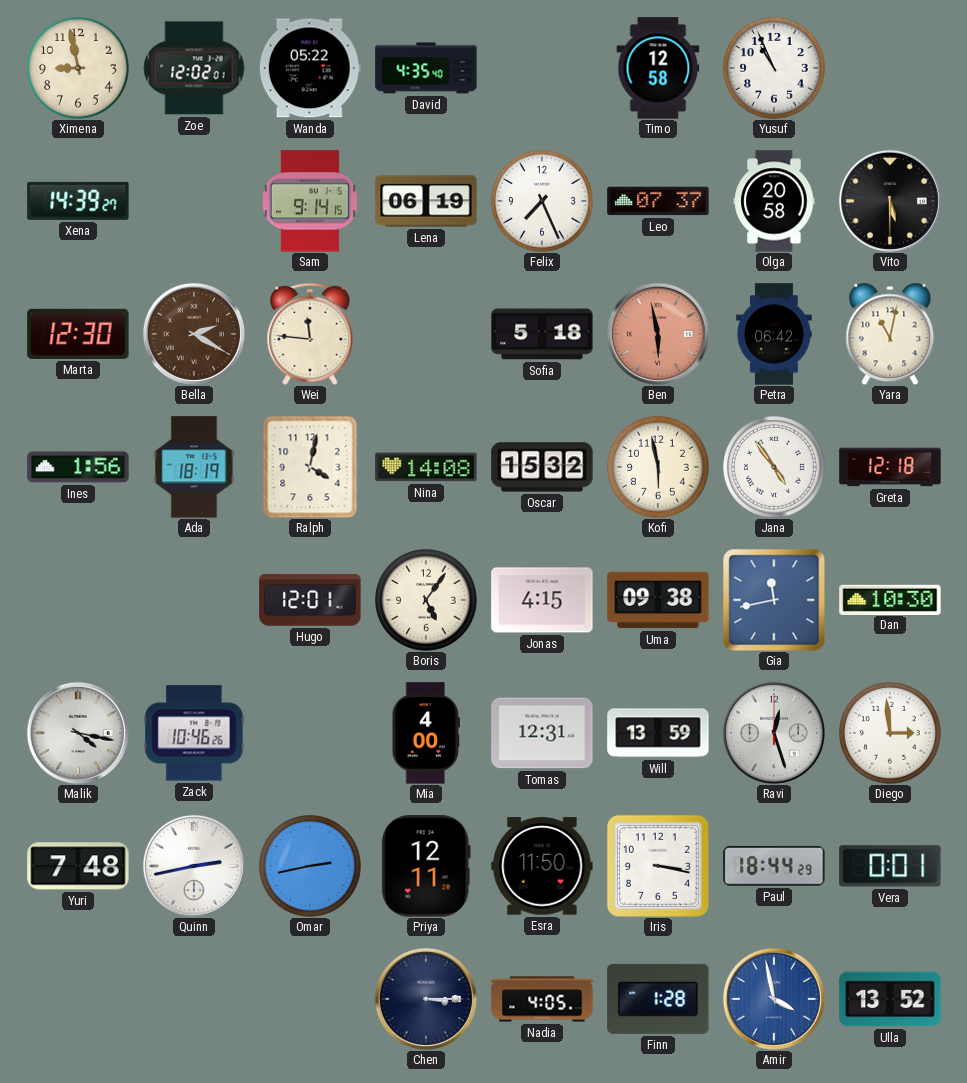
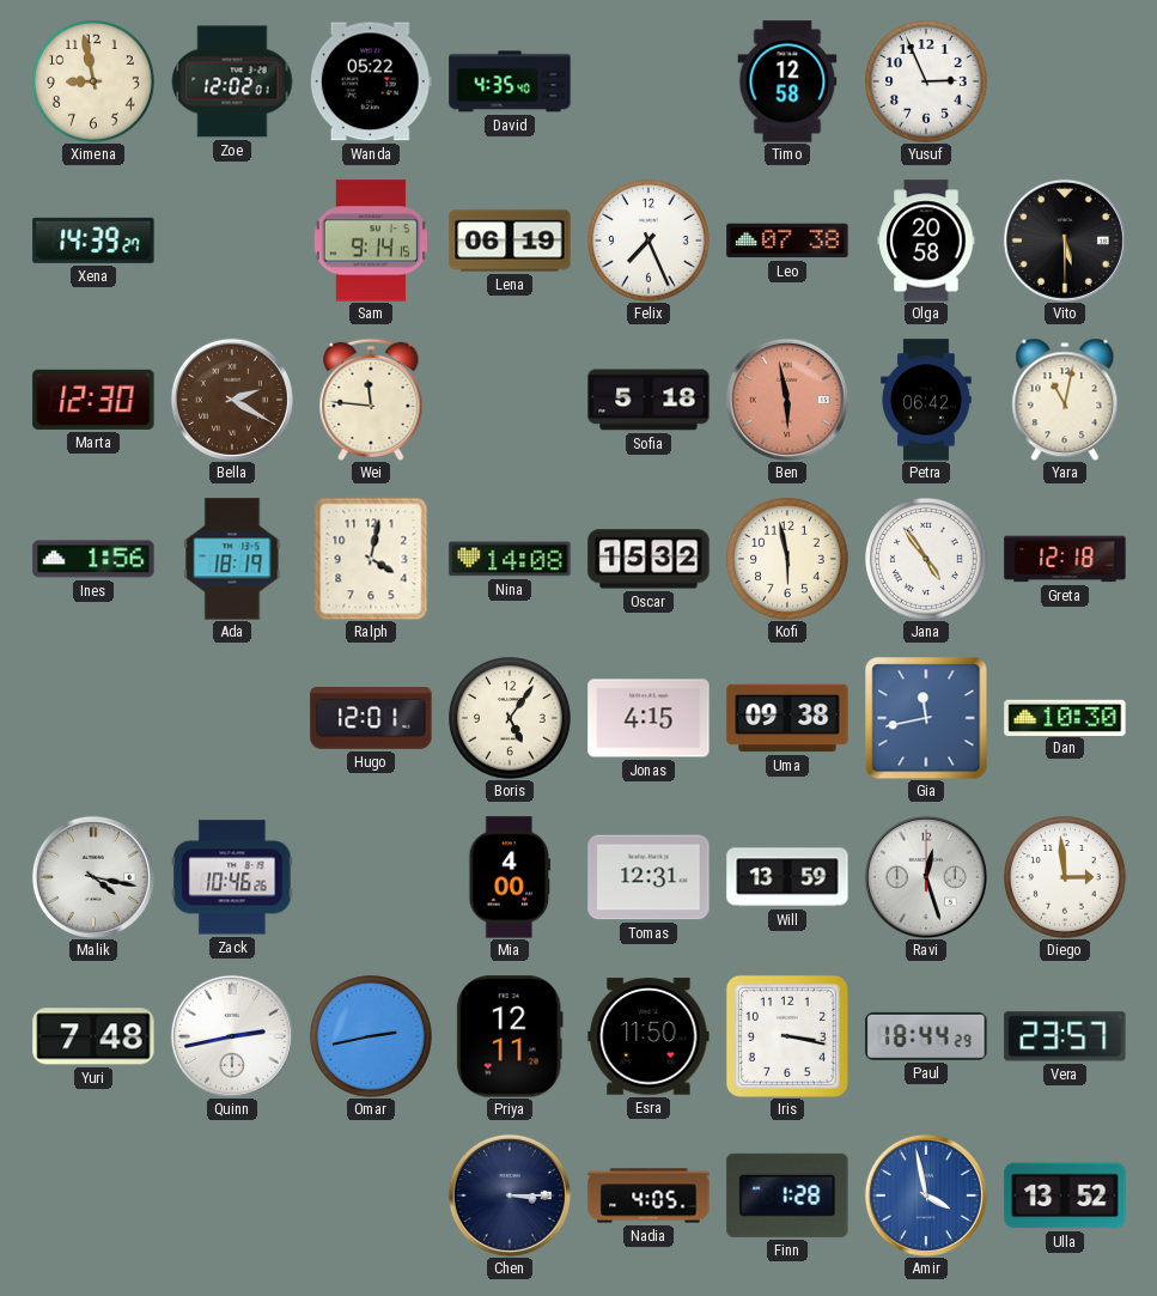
Yusuf: 10:56 -> 2:56 (927, 83)
Leo: 07:37 -> 07:38 (787, 241)
Vera: 0:01 -> 23:57 (1065, 1036)
